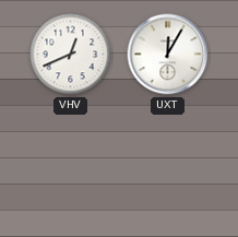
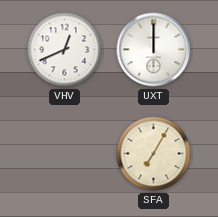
UXT: 12:05 -> 12:00 (154, 50)
SFA: none -> 7:05 (154, 154)
